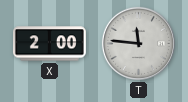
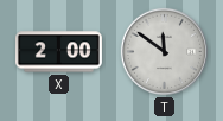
T: 11:46 -> 11:51 (164, 51)
